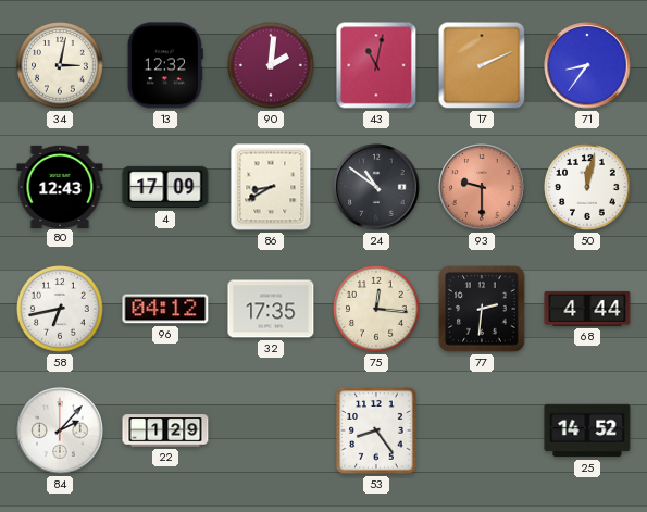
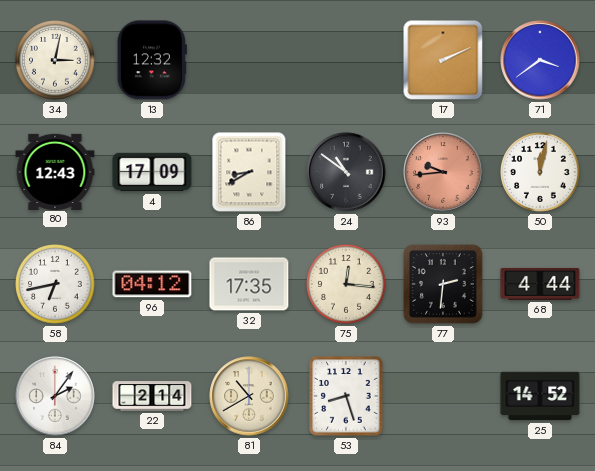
90: 2:01 -> none (272, 66)
43: 11:02 -> none (376, 65)
71: 8:36 -> 3:39 (540, 60)
93: 9:30 -> 9:44 (443, 172)
84: 2:07 -> 2:06 (55, 396)
22: 1:29 -> 2:14 (152, 396)
81: none -> 10:40 (249, 396)
53: 8:24 -> 8:27 (346, 396)
